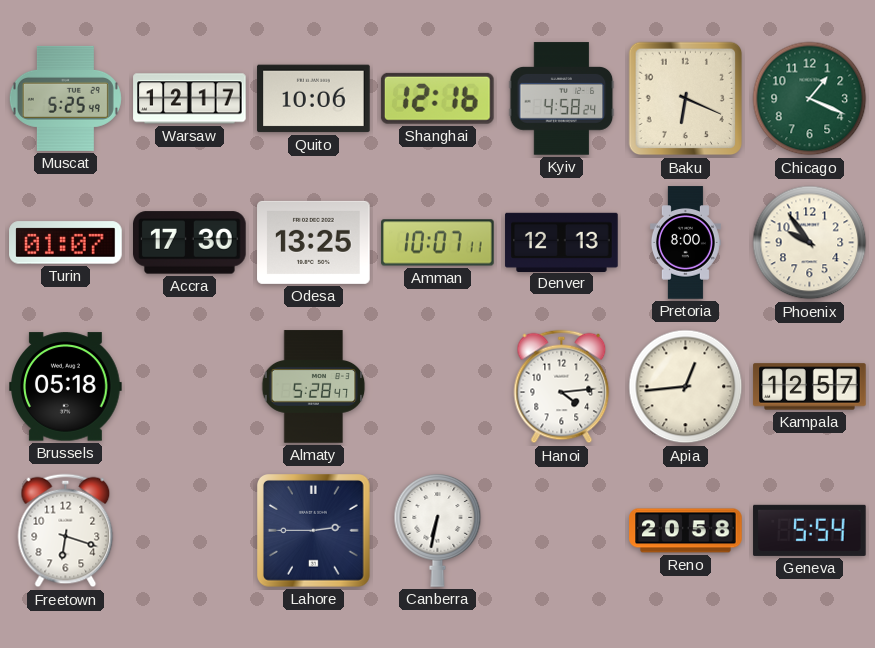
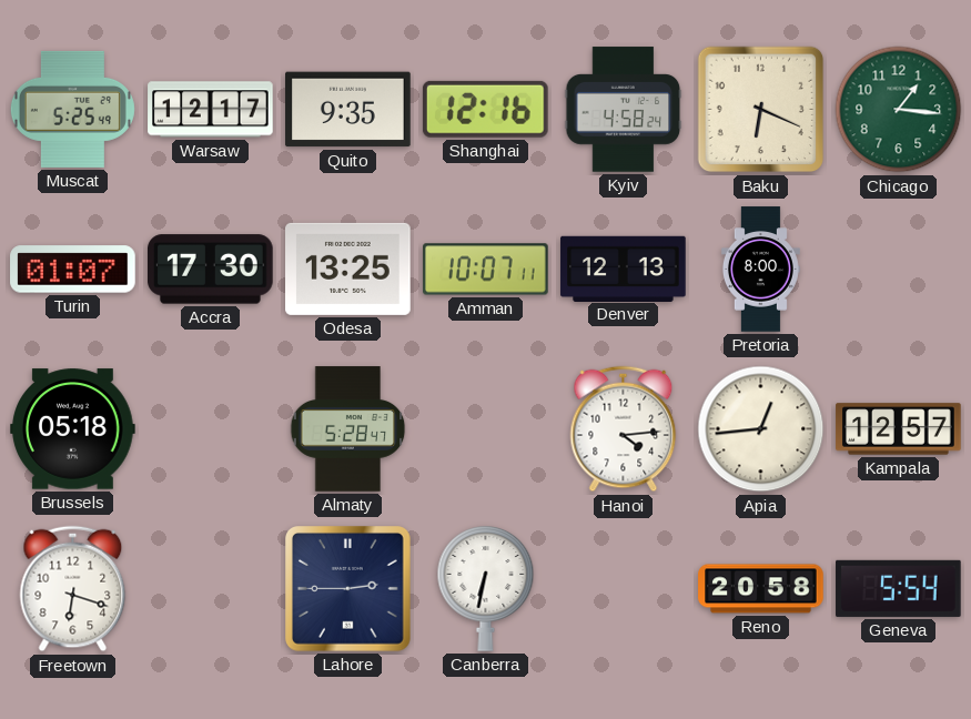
Quito: 10:06 -> 9:35 (348, 110)
Chicago: 1:19 -> 1:16 (899, 110)
Phoenix: 9:54 -> none (810, 243)
